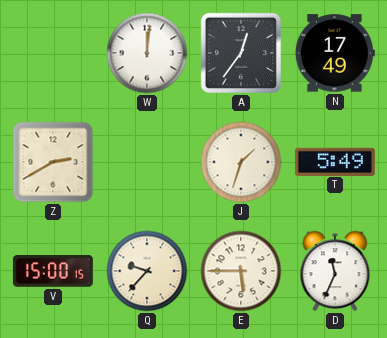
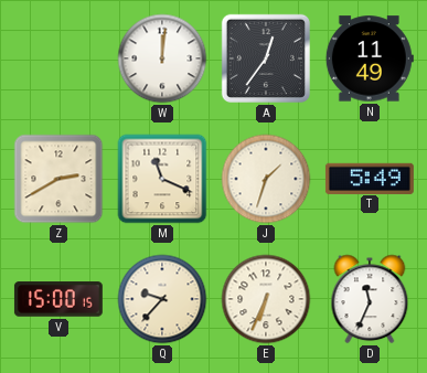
N: 17:49 -> 11:49 (370, 58)
M: none -> 11:19 (162, 179)
E: 5:45 -> 6:34 (266, 299)
